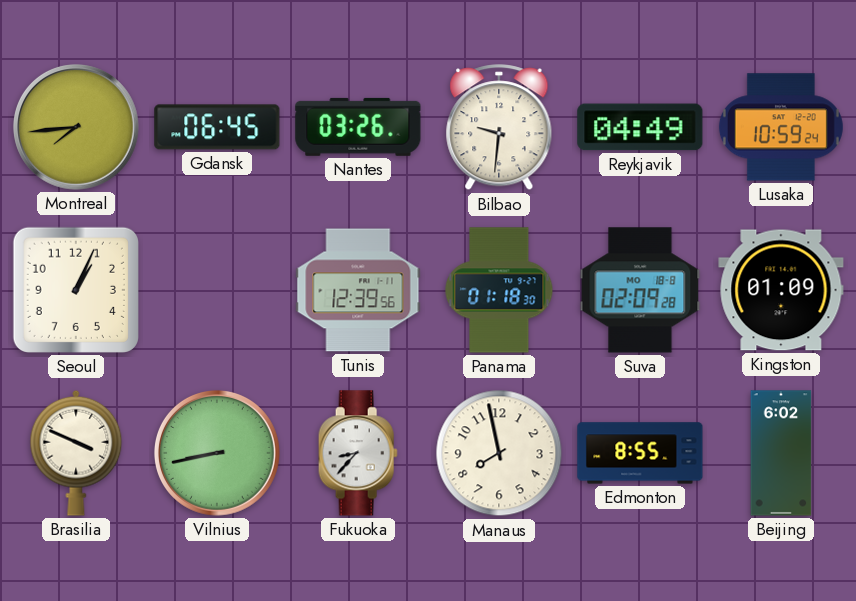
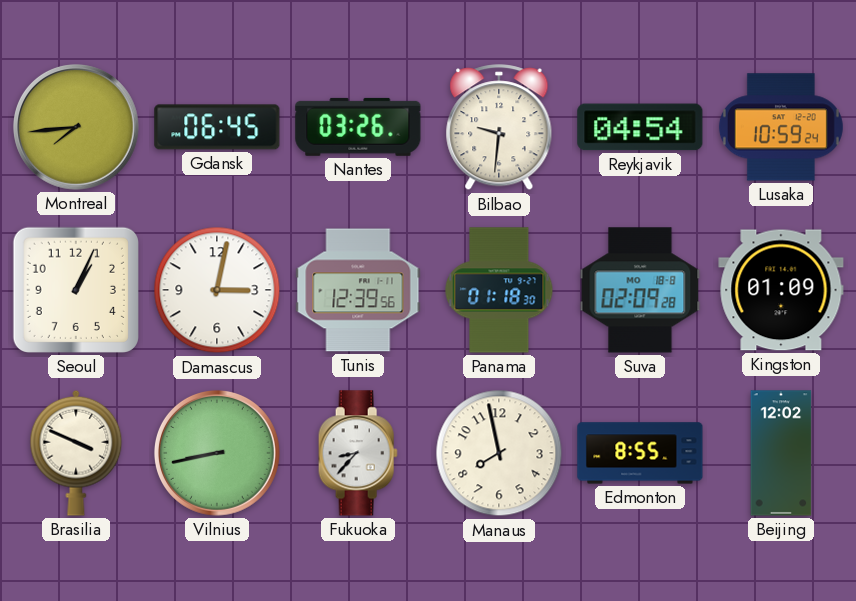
Reykjavik: 04:49 -> 04:54 (640, 127)
Damascus: none -> 3:02 (217, 290)
Beijing: 6:02 -> 12:02 (781, 453)
